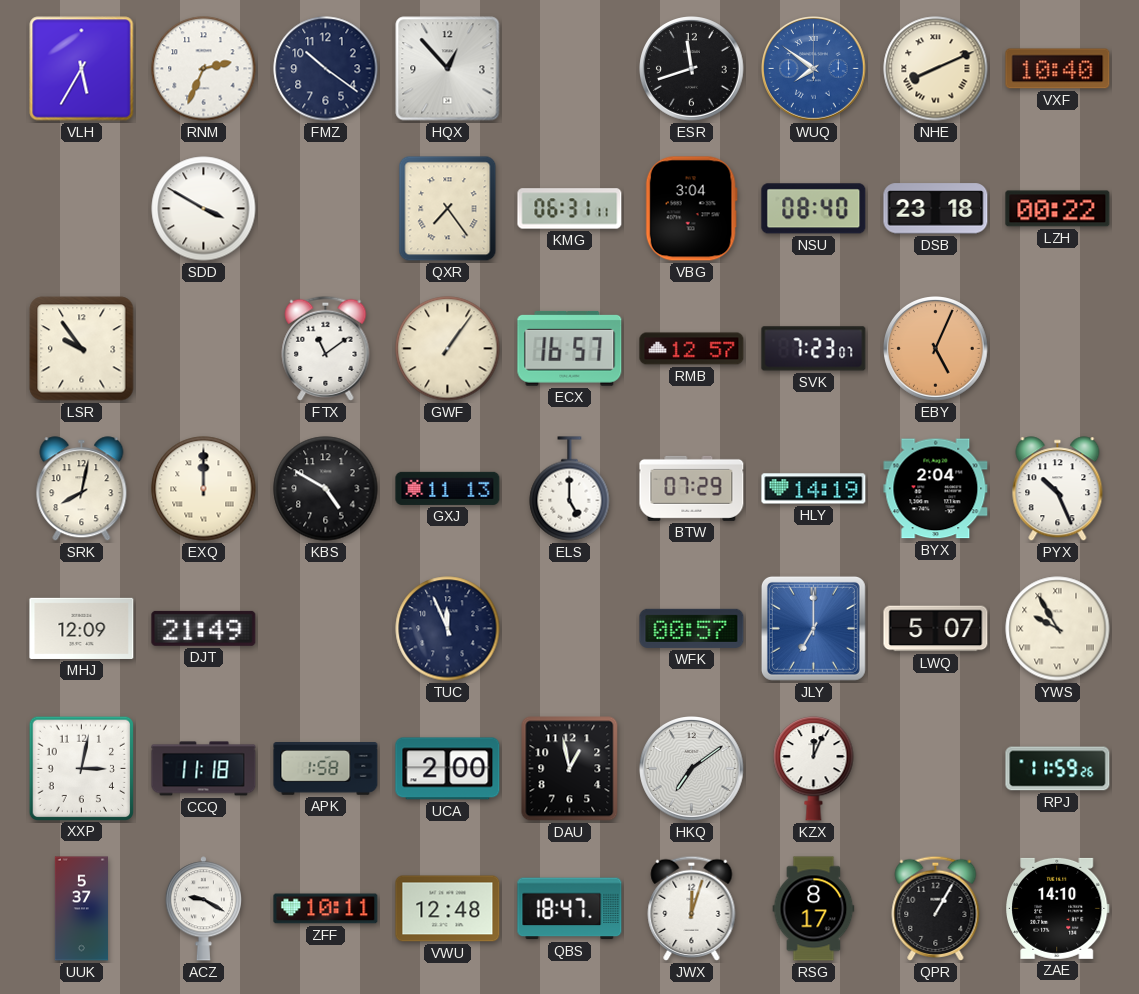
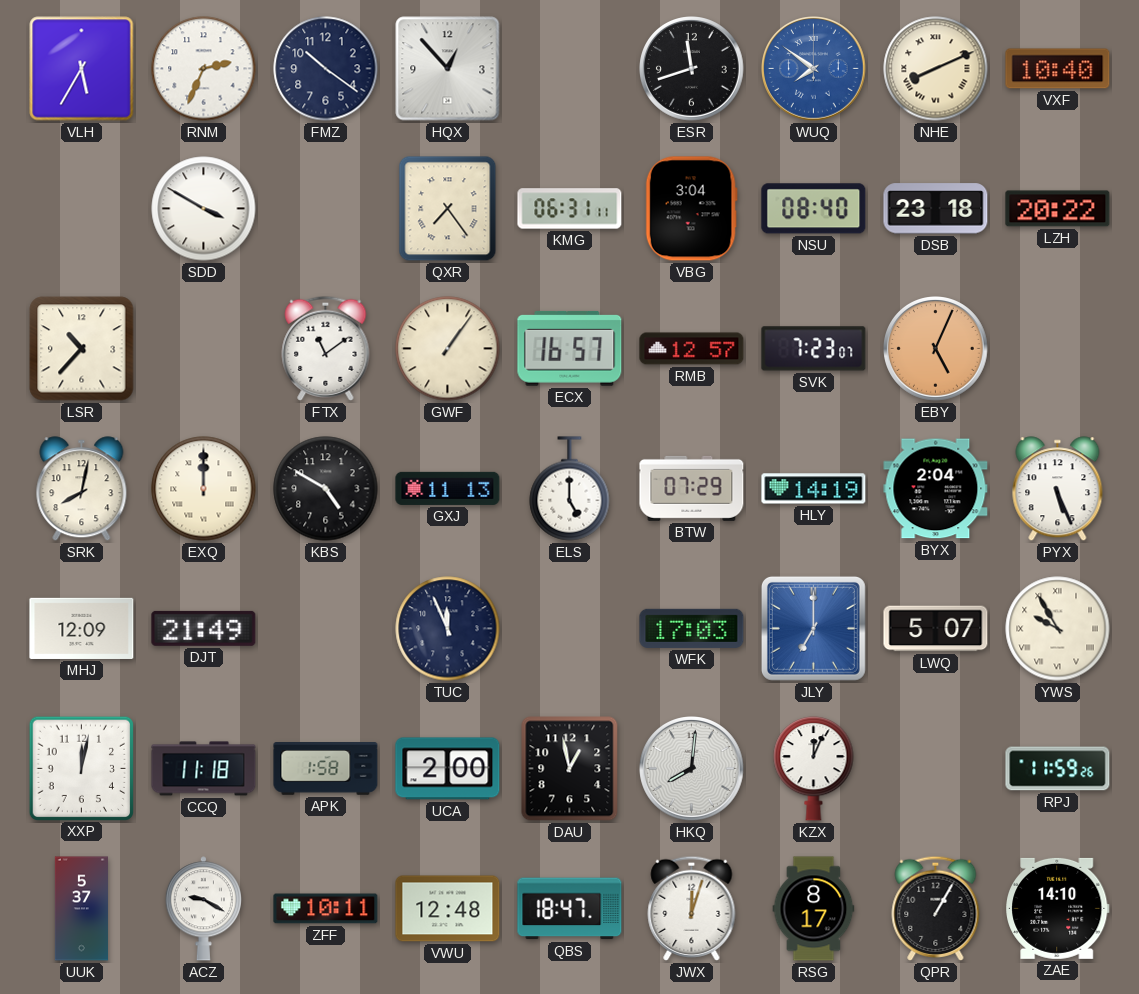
LZH: 00:22 -> 20:22 (1058, 209)
LSR: 9:54 -> 10:37 (82, 349)
PYX: 10:26 -> 5:26 (1058, 489)
WFK: 00:57 -> 17:03 (692, 628)
XXP: 3:02 -> 12:02 (81, 768)
HKQ: 7:09 -> 8:01 (692, 769)
